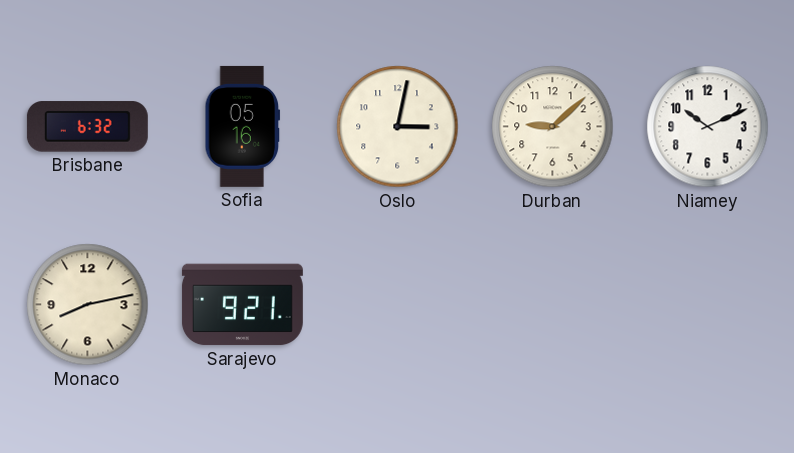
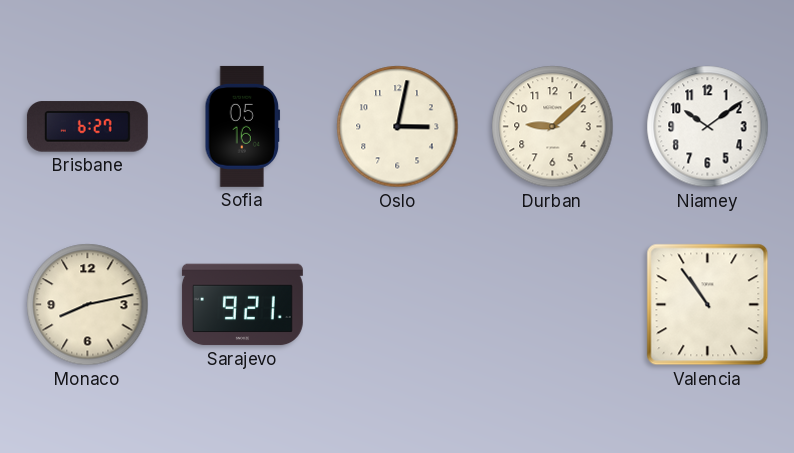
Brisbane: 6:32 -> 6:27 (87, 127)
Niamey: 10:11 -> 10:09 (708, 127)
Valencia: none -> 10:54 (708, 305)
